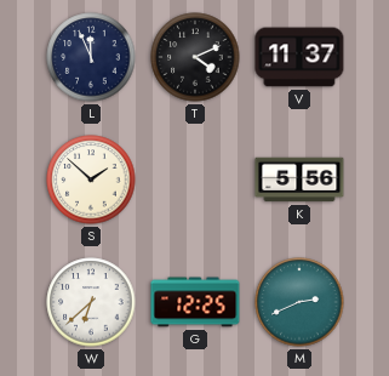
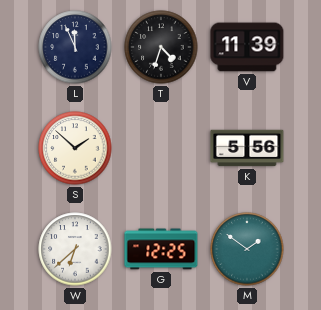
T: 4:11 -> 4:33 (161, 47)
V: 11:37 -> 11:39 (247, 47)
M: 2:41 -> 1:51 (247, 249)
